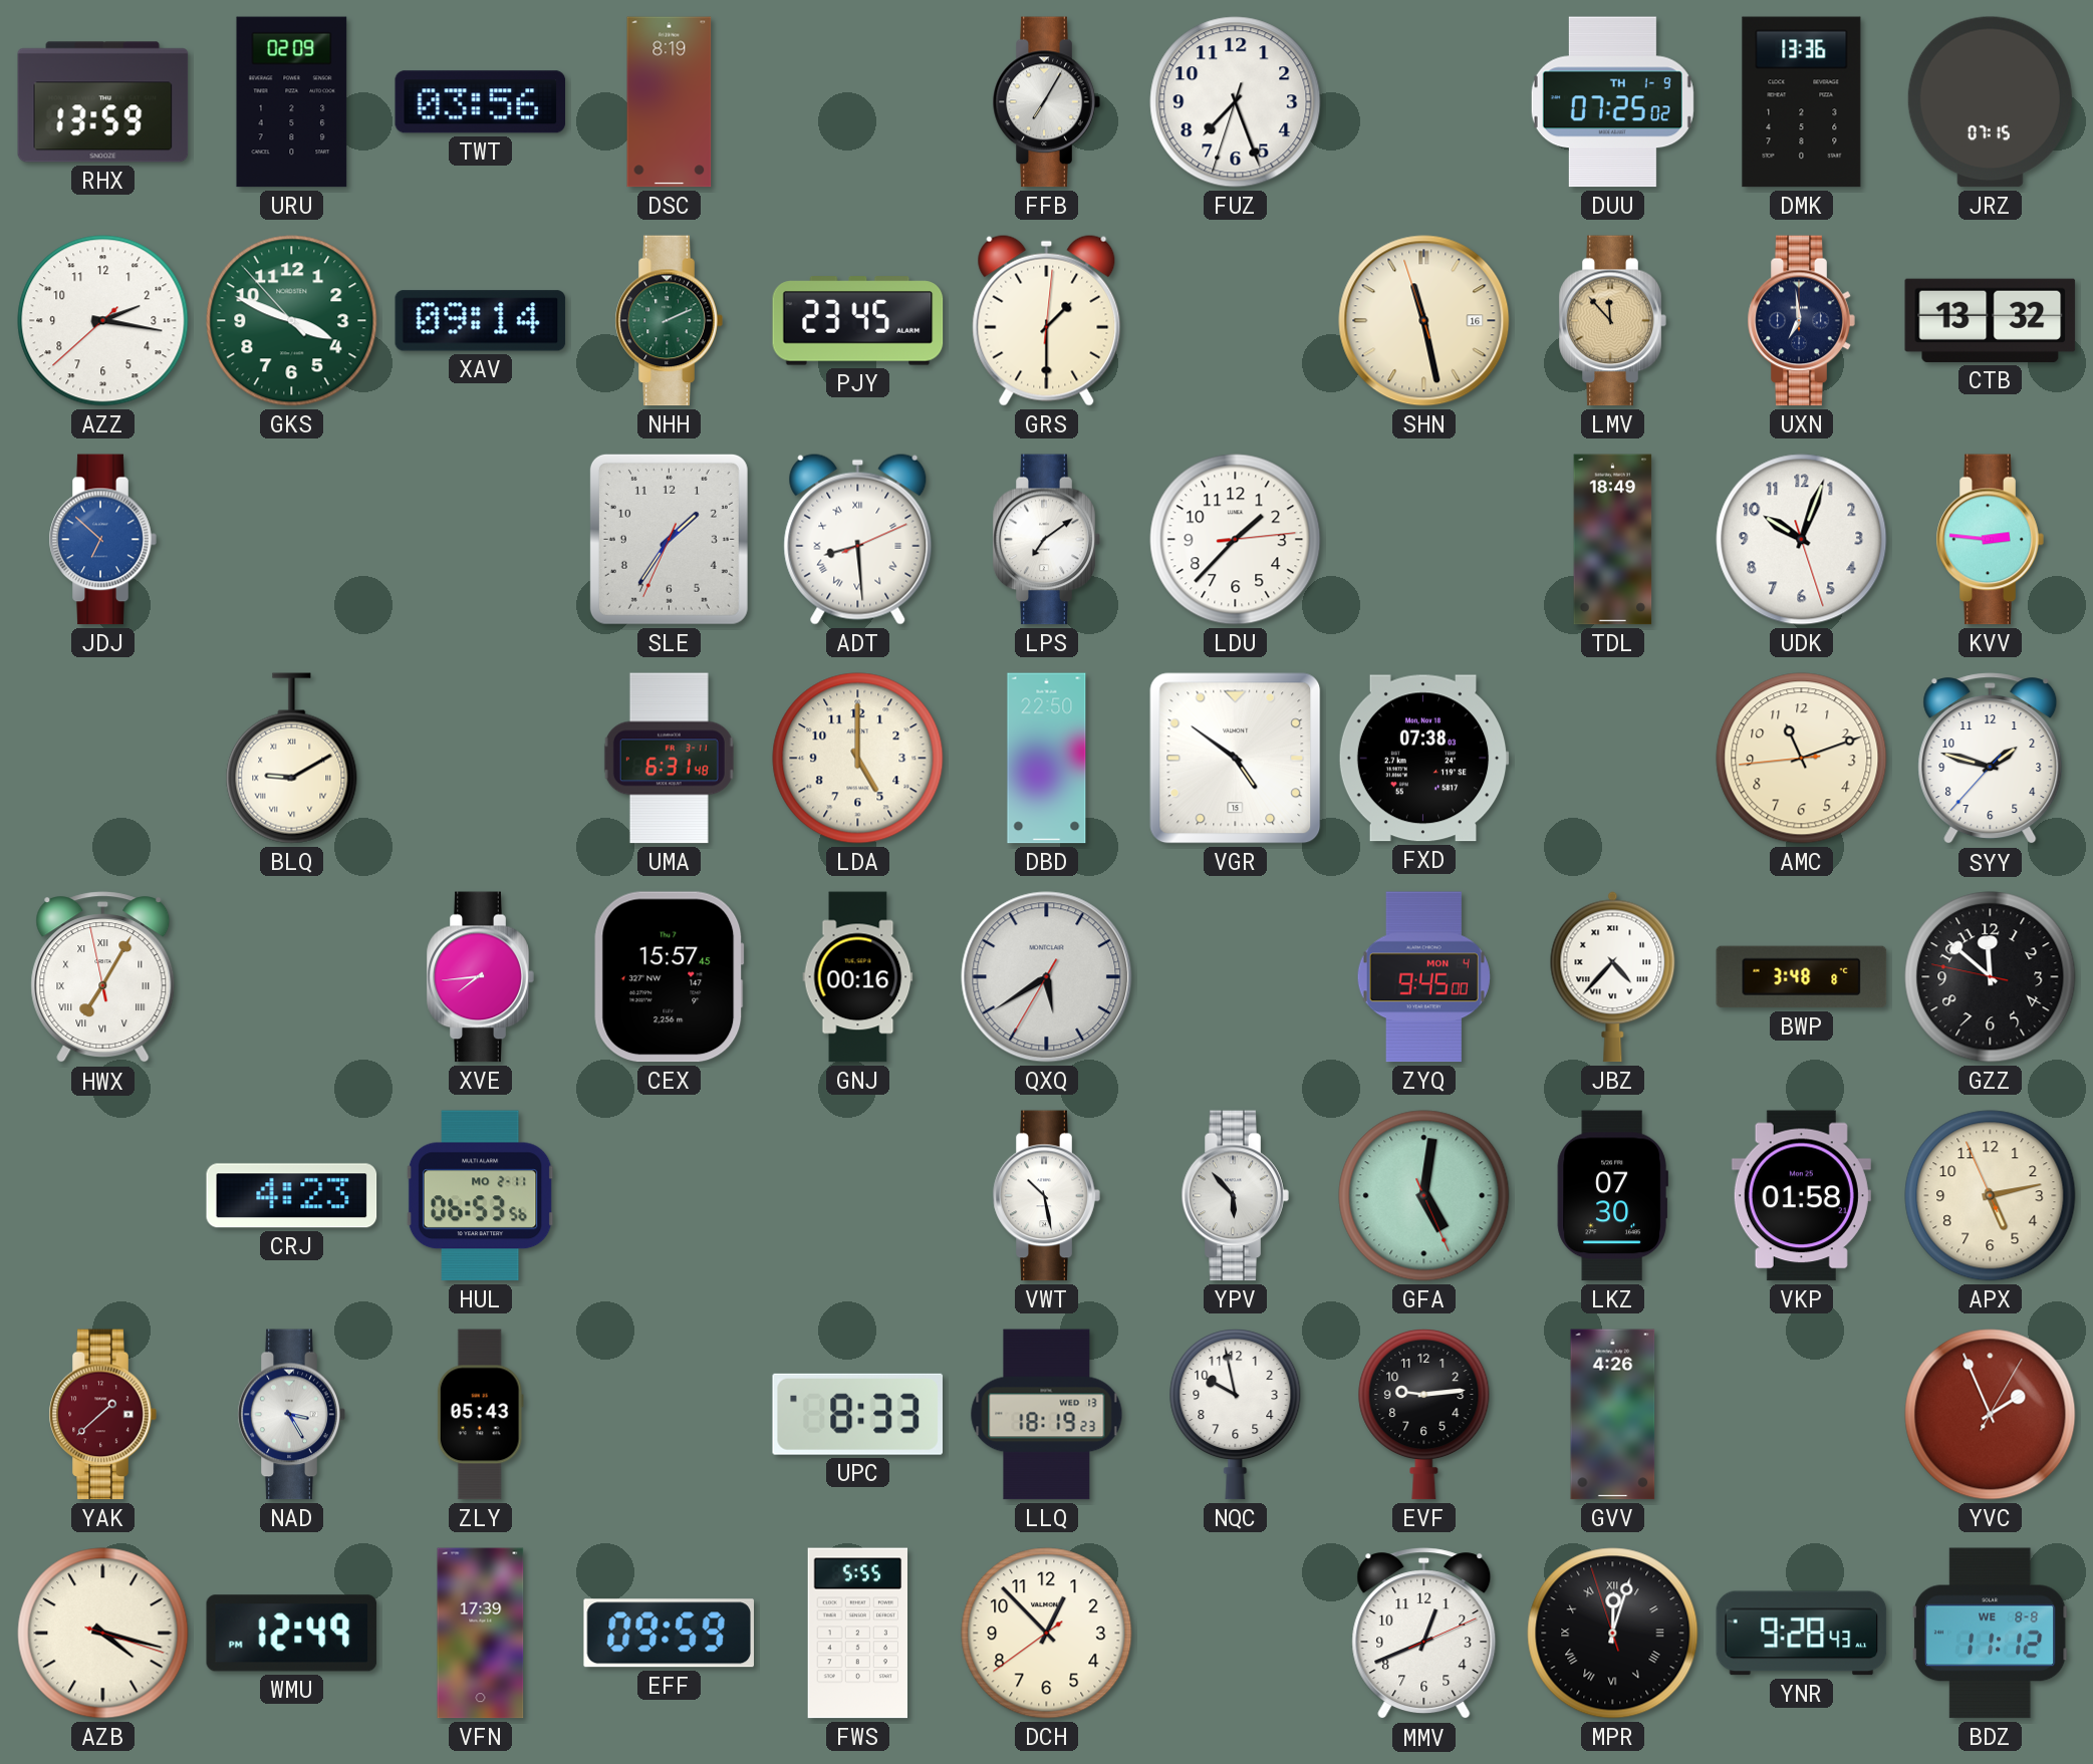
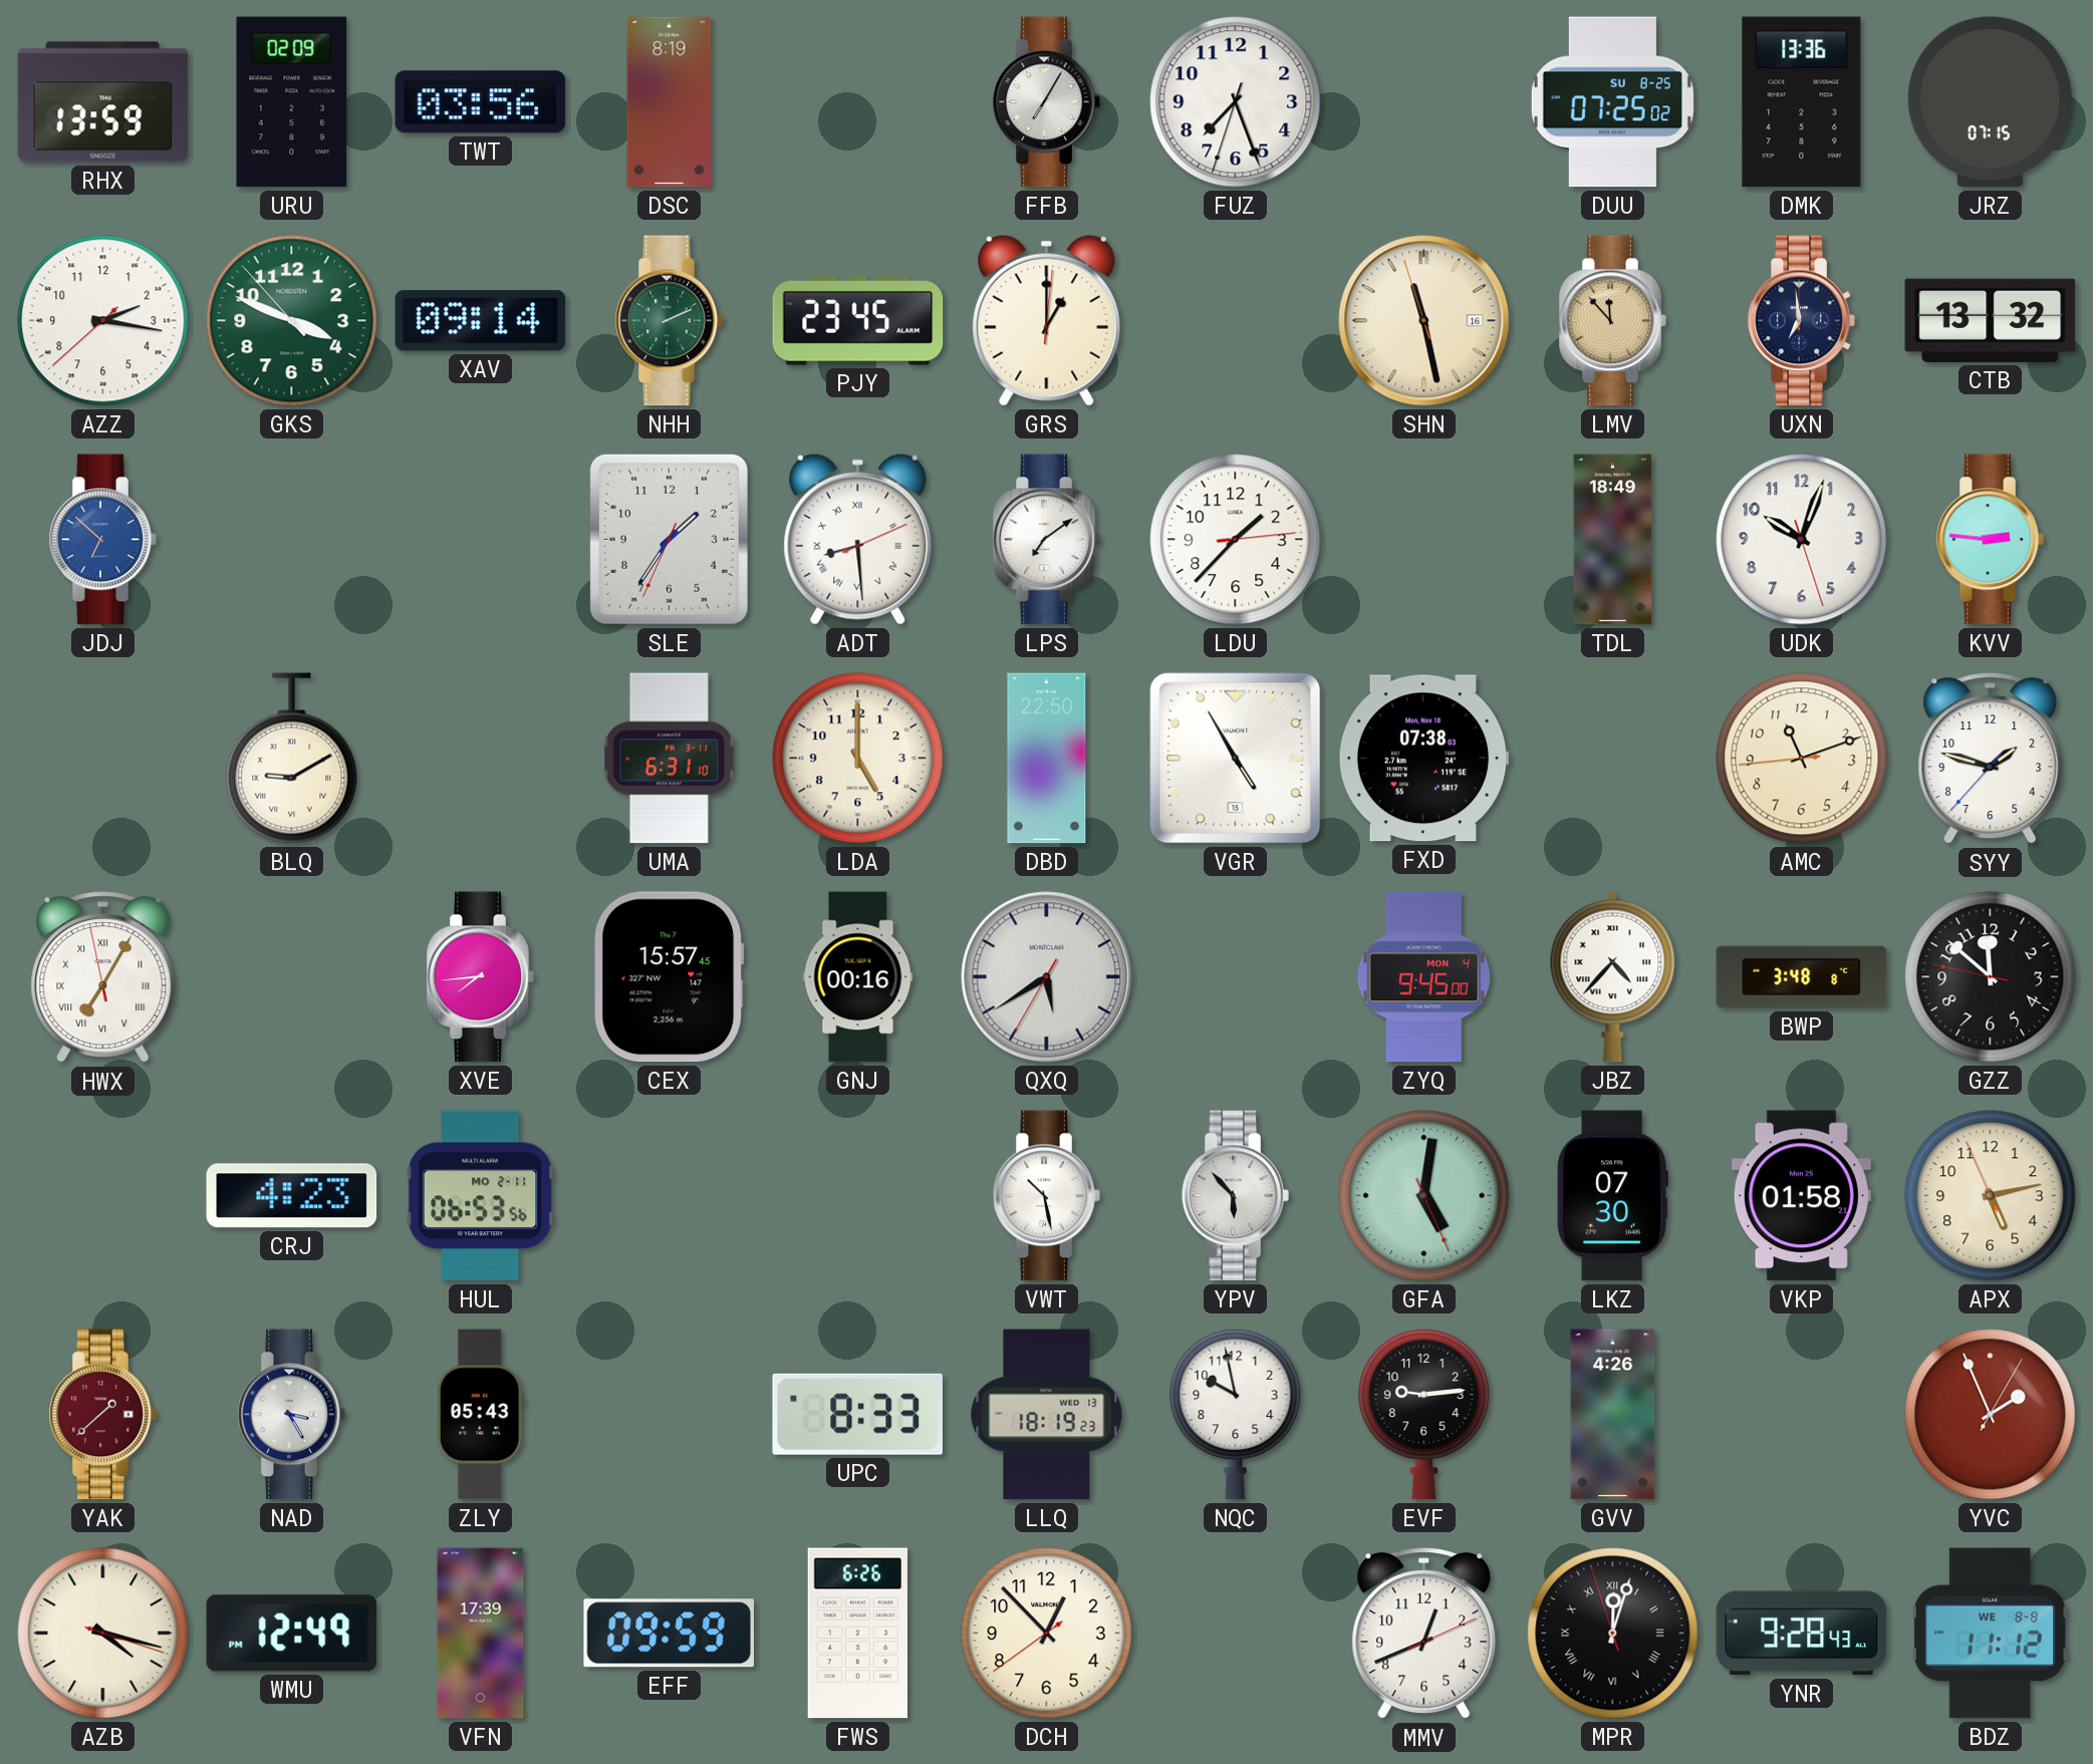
DUU date: TH 1-9 -> SU 8-25 (1612, 102)
GRS: 1:30 -> 1:00 (1047, 320)
UMA: 6:31:48 -> 6:31:10 (669, 759)
VGR: 4:51 -> 4:55 (1236, 759)
FWS: 5:55 -> 6:26 (857, 1634)
